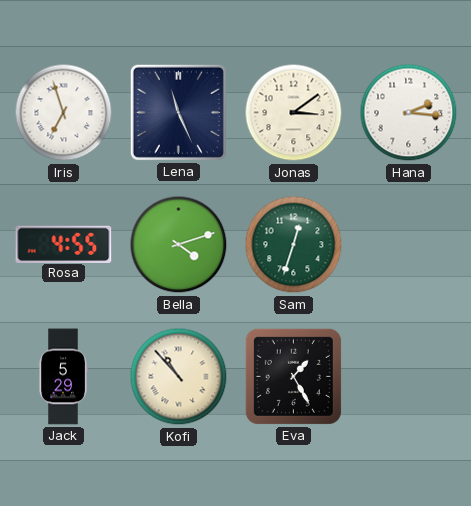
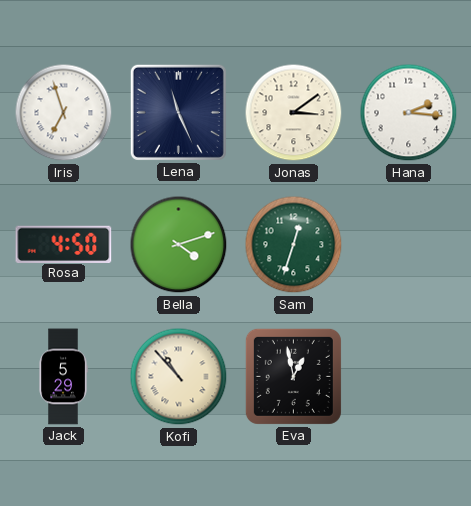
Rosa: 4:55 -> 4:50 (64, 244)
Eva: 1:25 -> 12:58 (293, 376)
